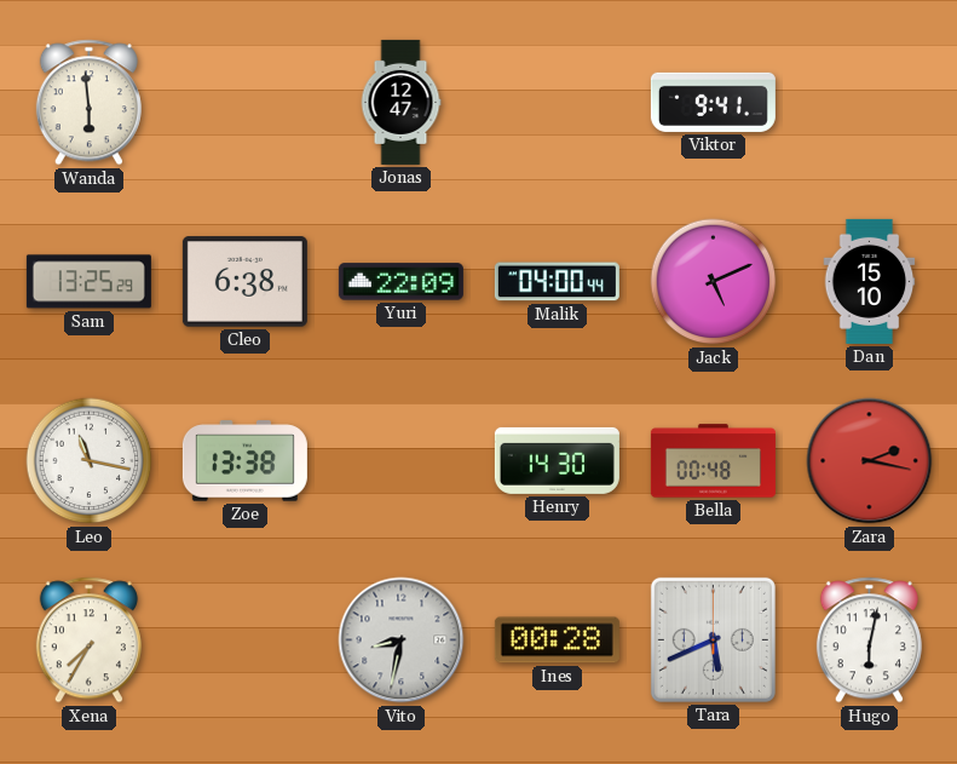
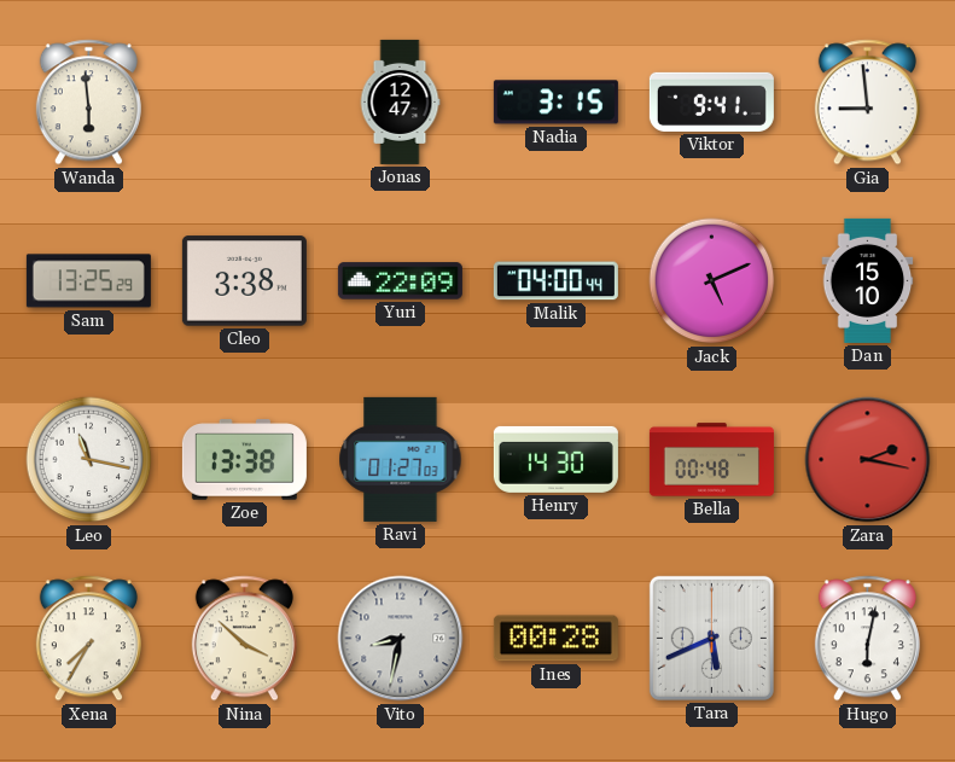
Nadia: none -> 3:15 (555, 103)
Gia: none -> 8:59 (867, 103)
Cleo: 6:38 -> 3:38 (244, 281)
Ravi: none -> 01:27 (401, 459)
Nina: none -> 3:52 (244, 639)
